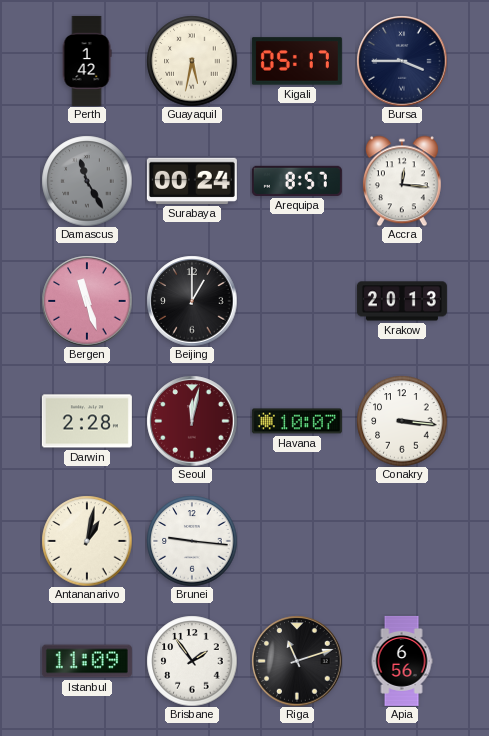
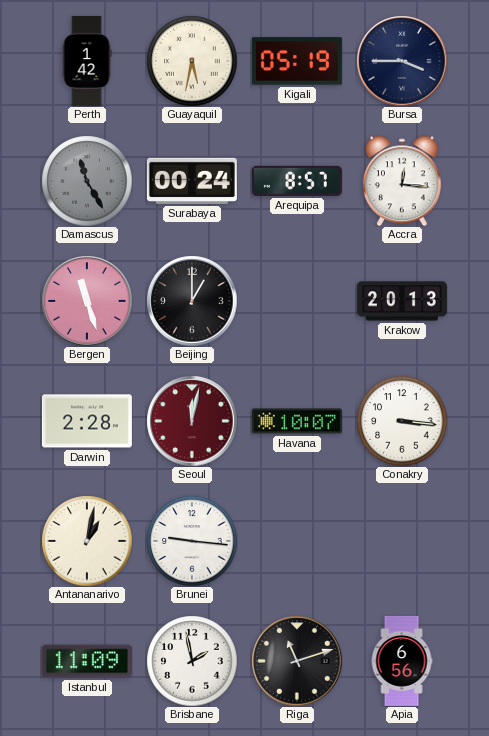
Kigali: 05:17 -> 05:19 (297, 61)
Brisbane: 1:54 -> 1:58 (192, 661)
